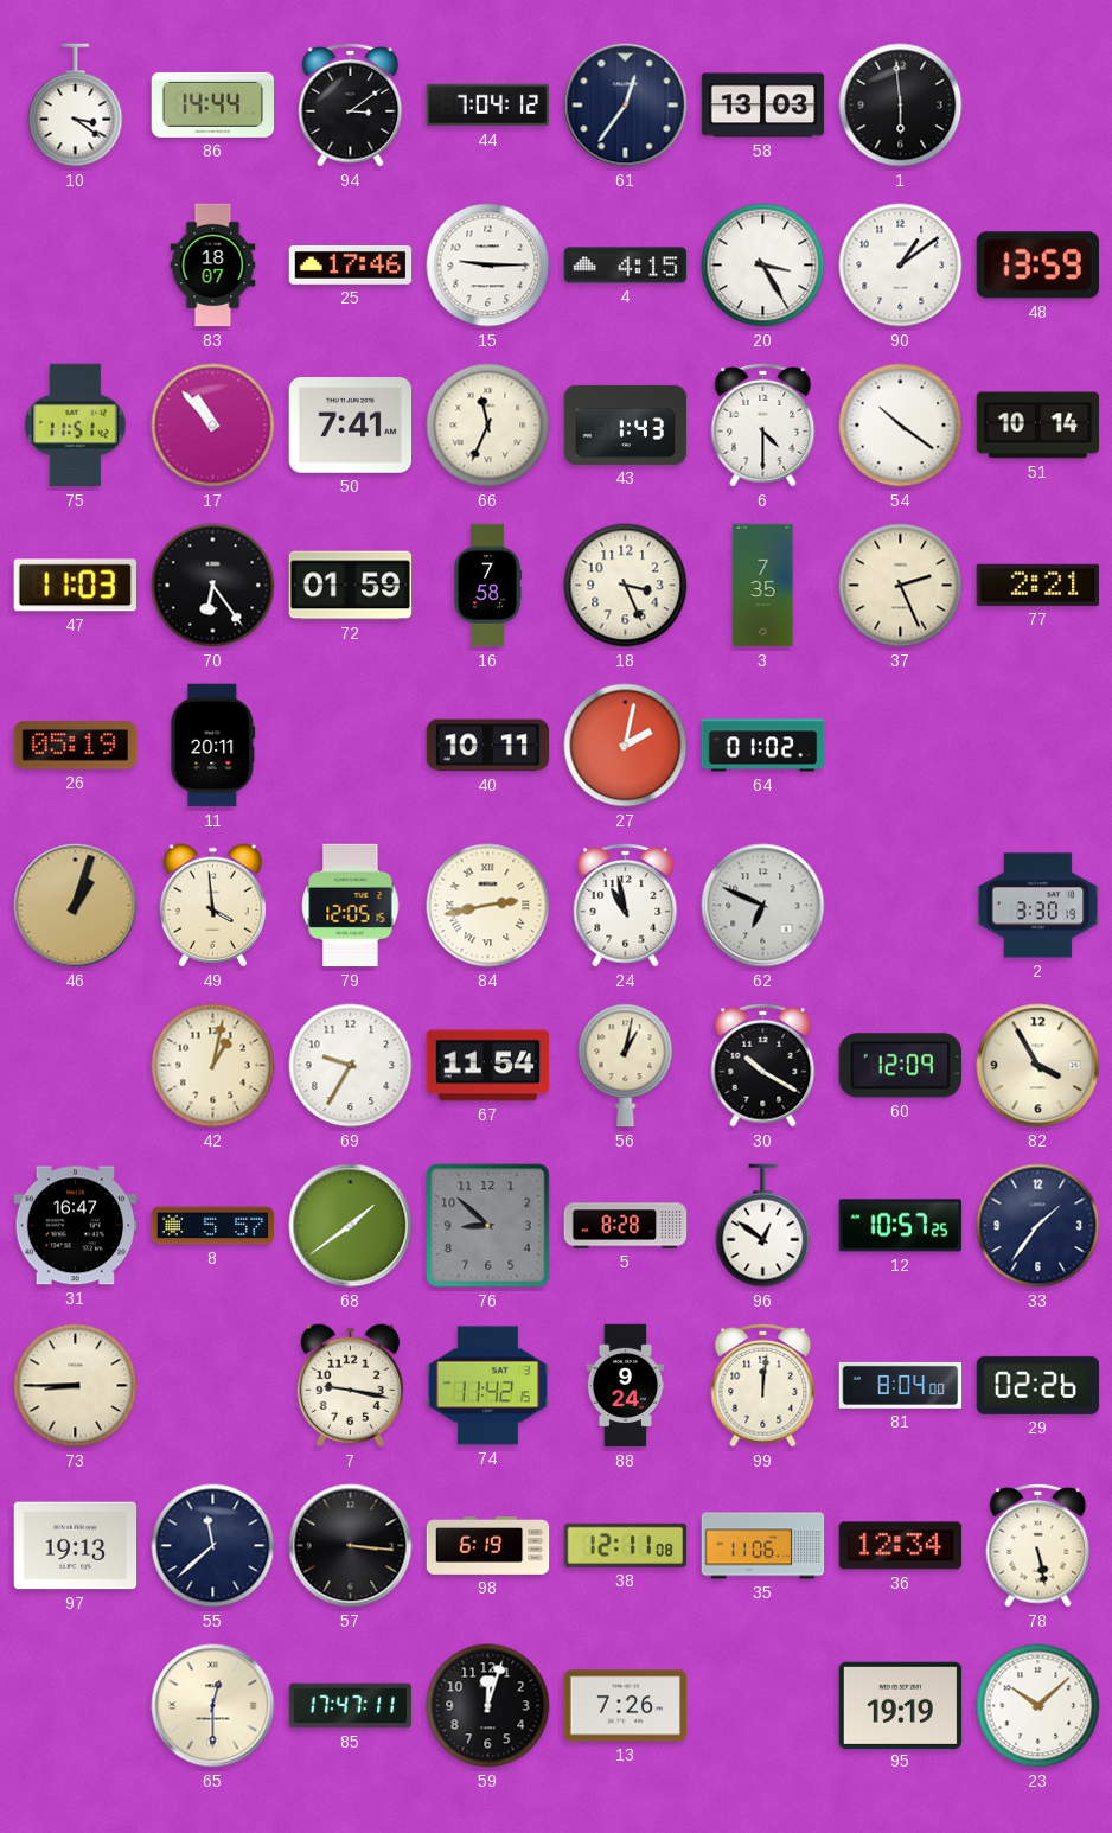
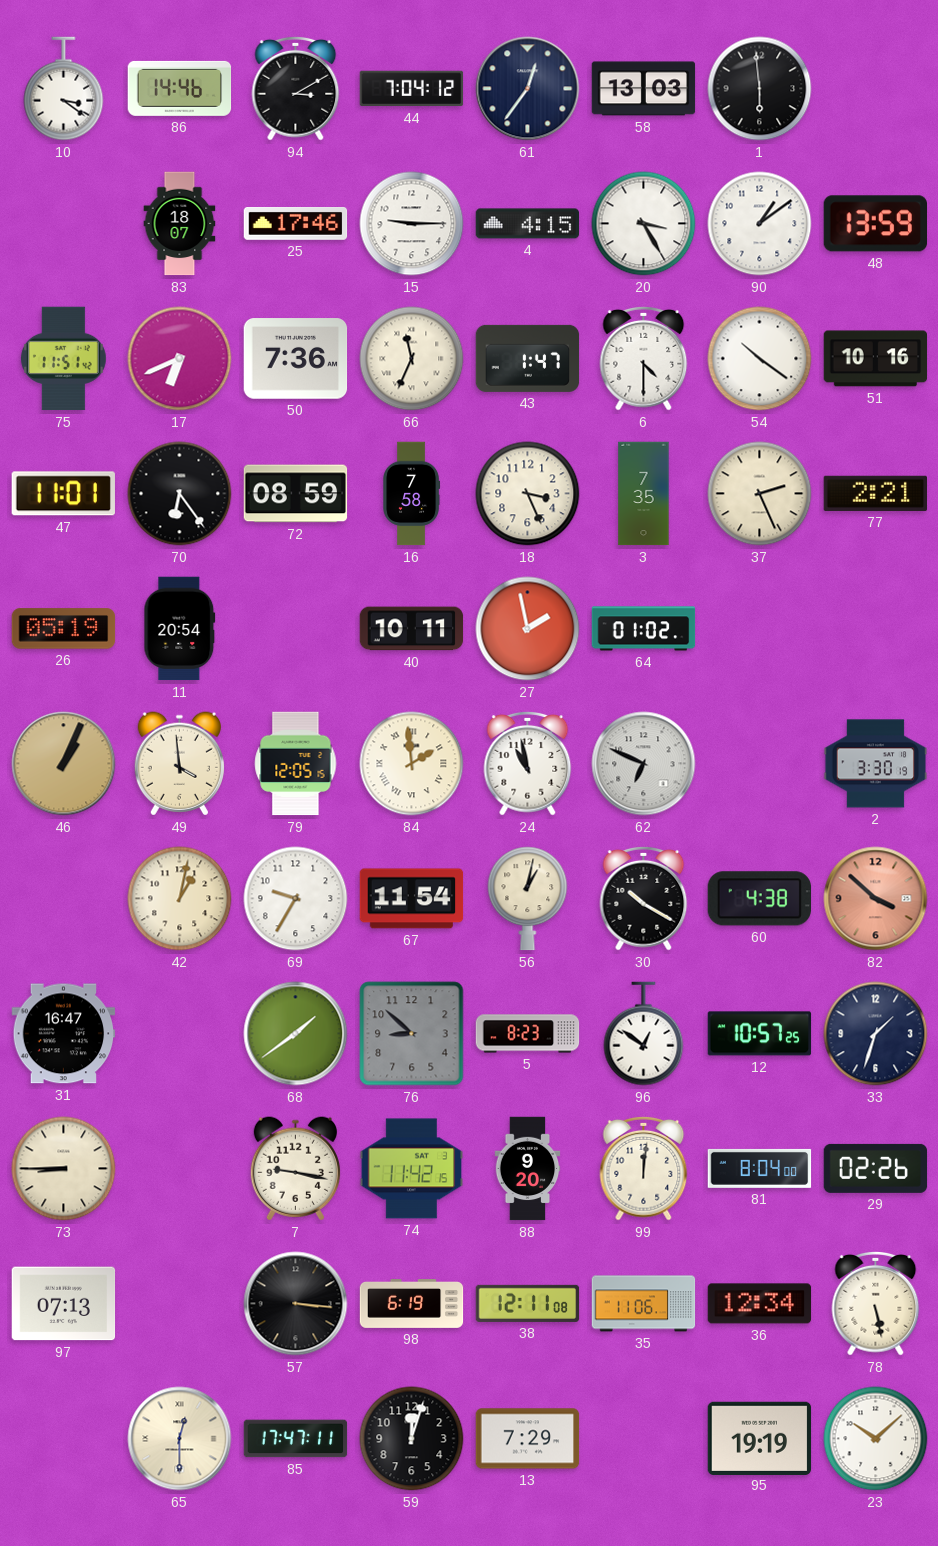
86: 14:44 -> 14:46 (180, 88)
94: 3:09 -> 3:10 (296, 88)
17: 10:53 -> 6:41 (180, 359)
50: 7:41 -> 7:36 (296, 359)
43: 1:43 -> 1:47 (528, 358)
51: 10:14 -> 10:16 (876, 359)
47: 11:03 -> 11:01 (63, 494)
72: 01:59 -> 08:59 (296, 494)
11: 20:11 -> 20:54 (180, 629)
27: 2:02 -> 1:58 (528, 629)
46: 1:03 -> 1:04 (64, 764)
84: 2:43 -> 1:59 (412, 764)
60: 12:09 -> 4:38 (759, 899)
82: 3:55 -> 3:52 (876, 899)
82 dial: cream -> salmon (876, 899)
8: 5:57 -> none (213, 1226)
5: 8:28 -> 8:23 (528, 1034)
33: 1:36 -> 1:33 (876, 1034)
88: 9:24 -> 9:20 (528, 1169)
97: 19:13 -> 07:13 (64, 1304)
55: 11:38 -> none (213, 1546)
13: 7:26 -> 7:29 (528, 1439)
